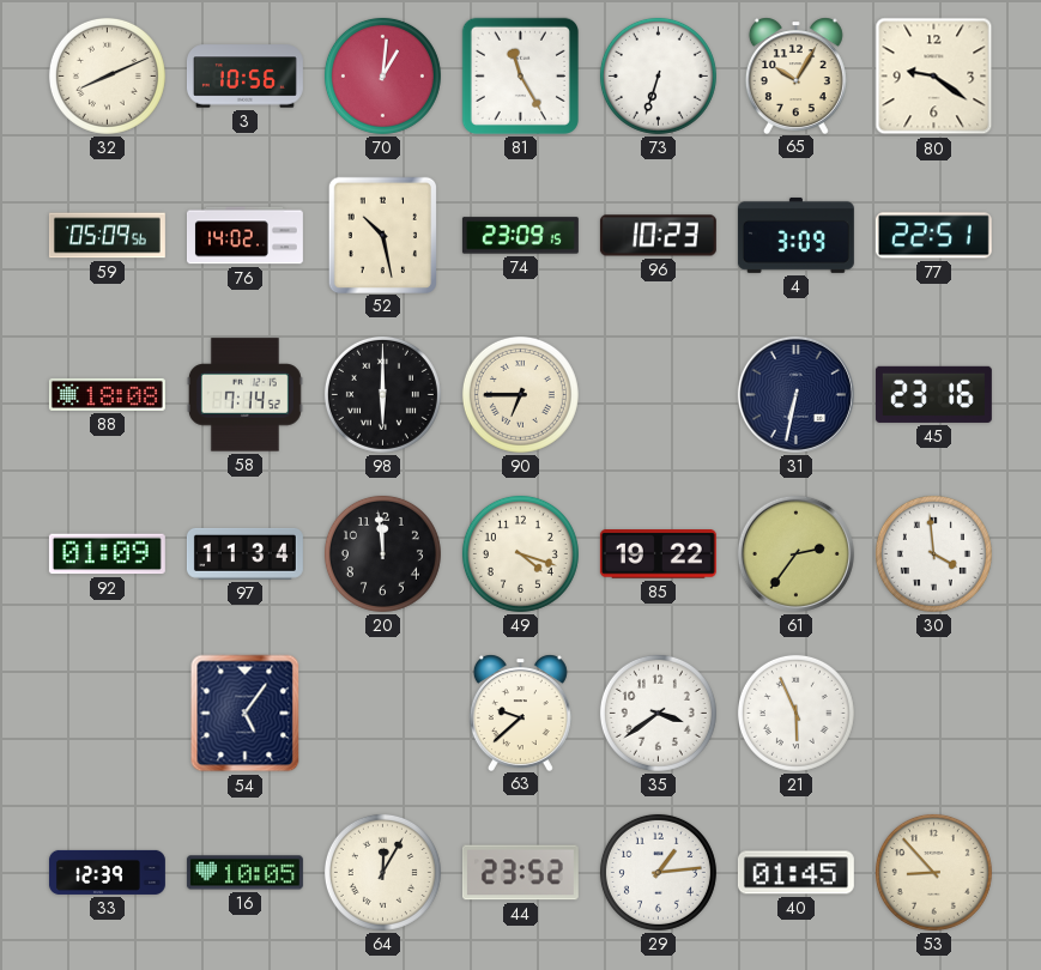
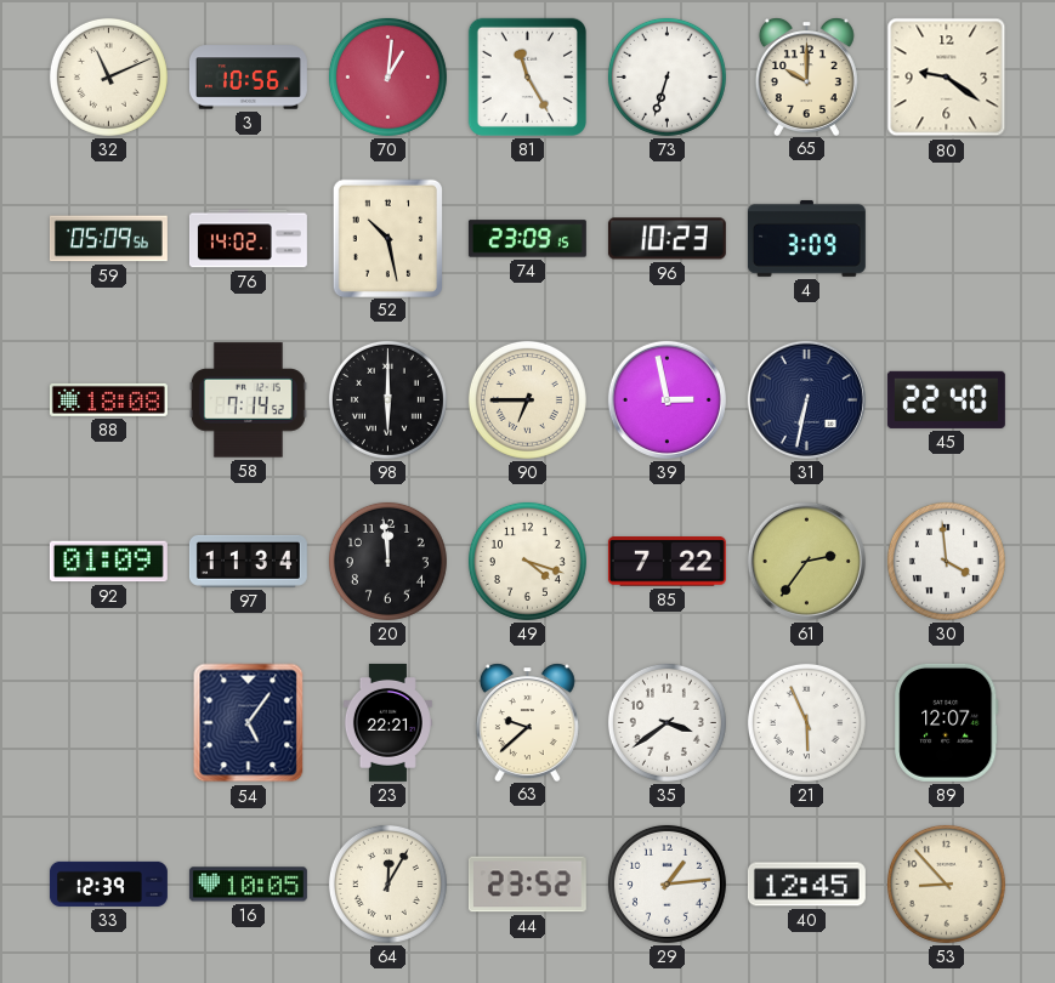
32: 8:11 -> 11:11 (108, 76)
65: 10:05 -> 10:00 (806, 76)
77: 22:51 -> none (933, 236)
39: none -> 2:58 (667, 399)
45: 23:16 -> 22:40 (946, 399)
85: 19:22 -> 7:22 (667, 562)
23: none -> 22:21 (387, 722)
89: none -> 12:07 (947, 722)
40: 01:45 -> 12:45 (806, 885)
